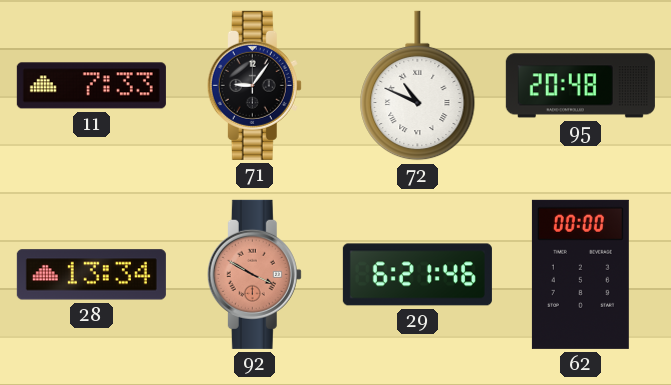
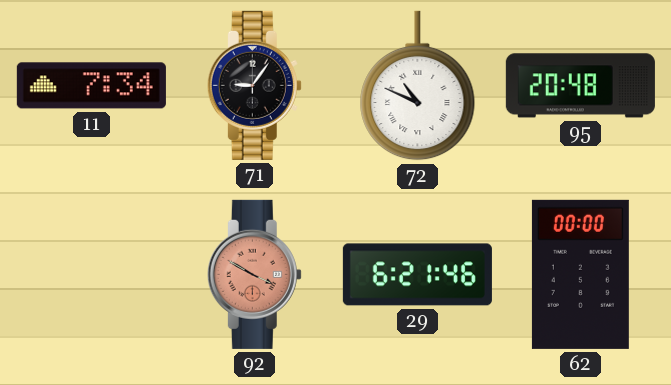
11: 7:33 -> 7:34 (91, 86)
28: 13:34 -> none (91, 275)
